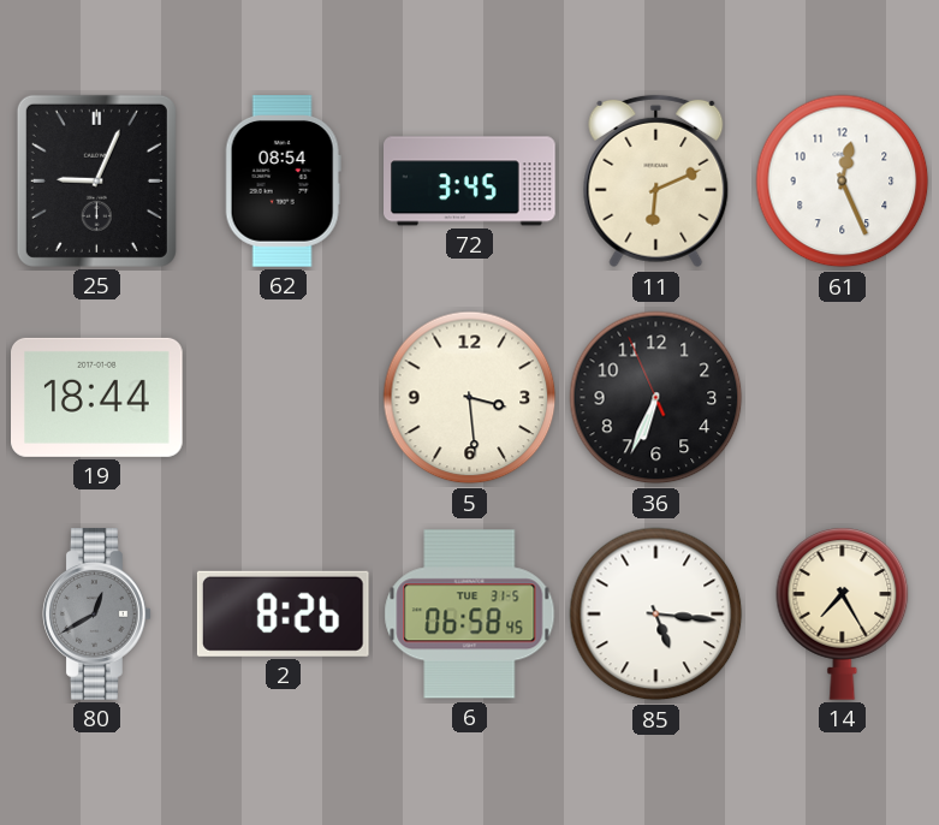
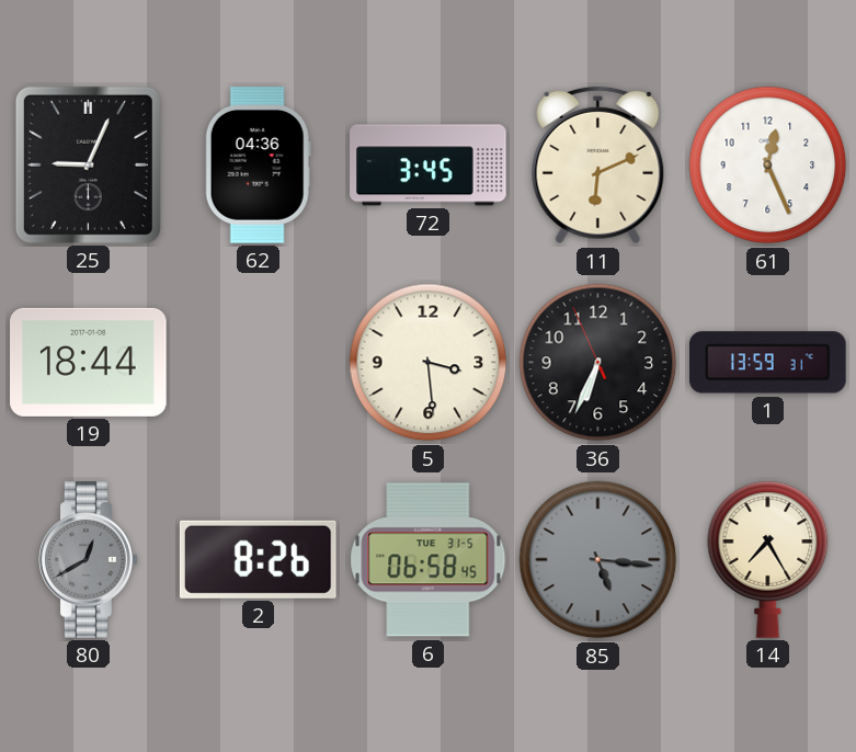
62: 08:54 -> 04:36 (258, 166)
1: none -> 13:59 (768, 363)
85 dial: white -> grey (598, 560)
